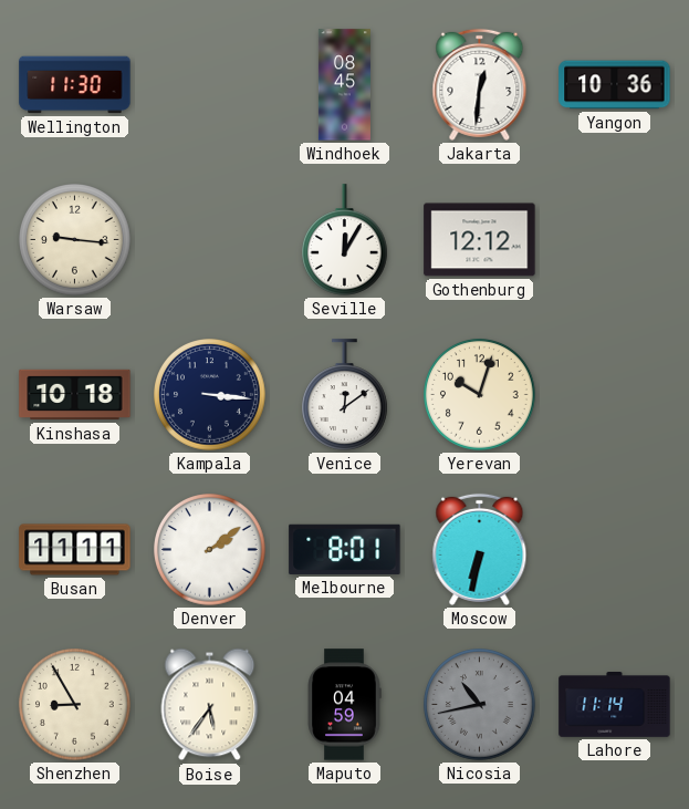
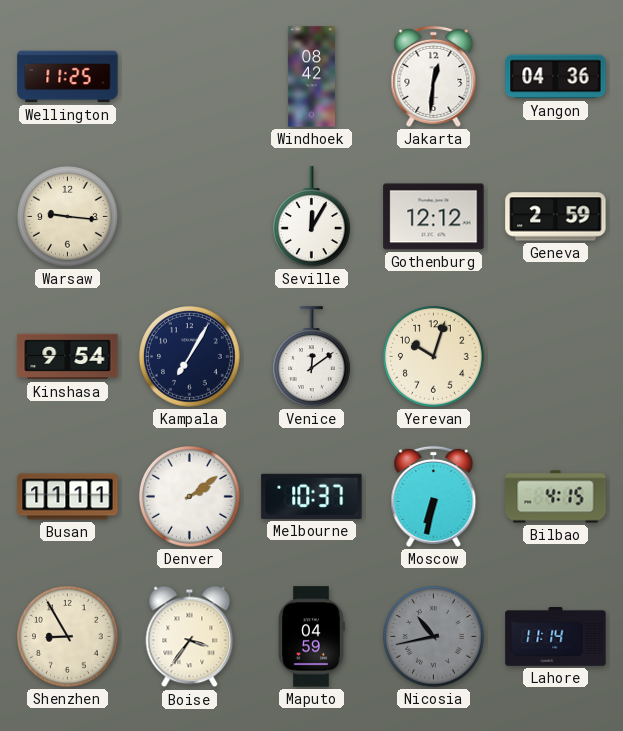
Wellington: 11:30 -> 11:25 (68, 77)
Windhoek: 08:45 -> 08:42 (311, 77)
Yangon: 10:36 -> 04:36 (556, 77)
Geneva: none -> 2:59 (556, 217)
Kinshasa: 10:18 -> 9:54 (68, 357)
Kampala: 3:16 -> 7:05 (190, 357)
Melbourne: 8:01 -> 10:37 (312, 496)
Bilbao: none -> 4:15 (556, 497)
Boise: 5:36 -> 3:36 (190, 637)
